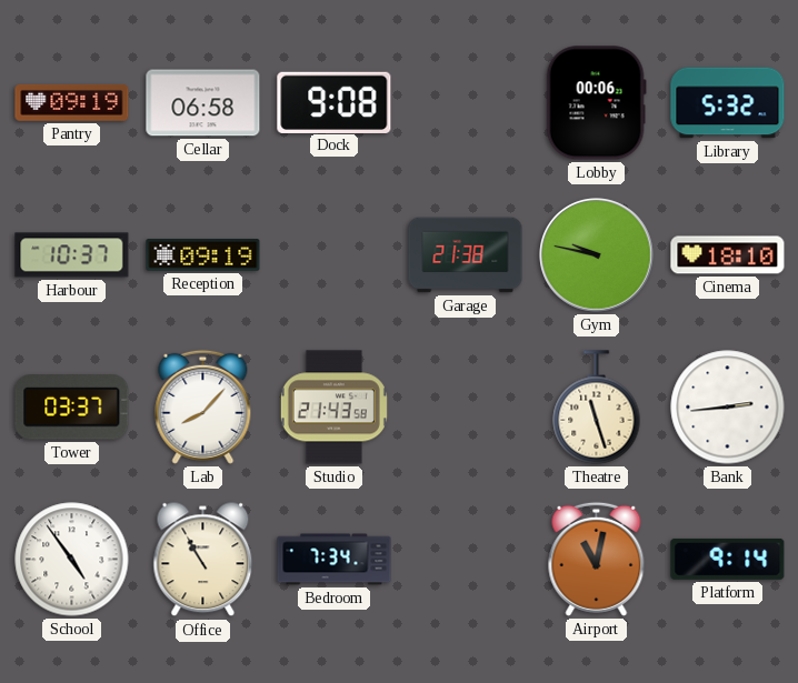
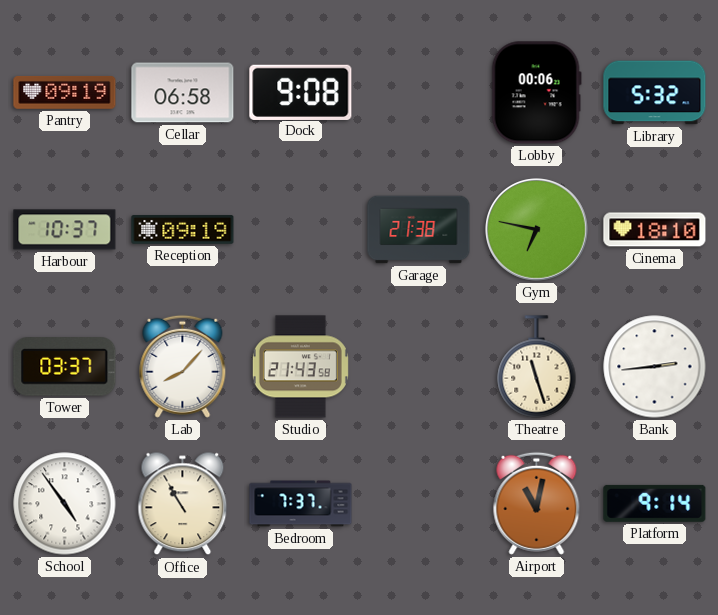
Gym: 9:47 -> 6:47 (537, 230)
Bedroom: 7:34 -> 7:37 (301, 504)
